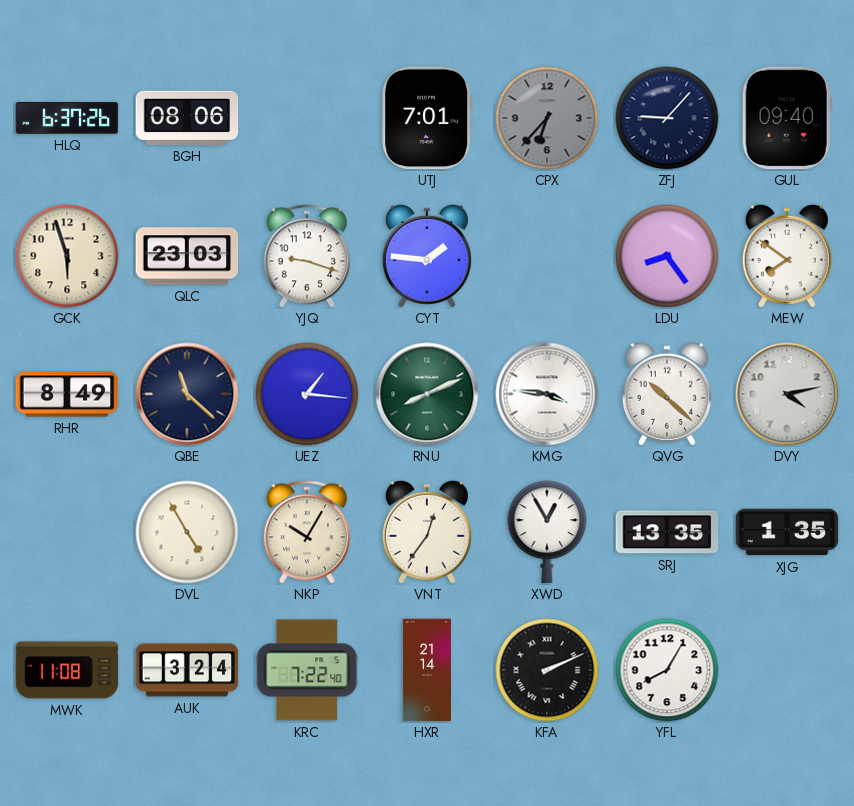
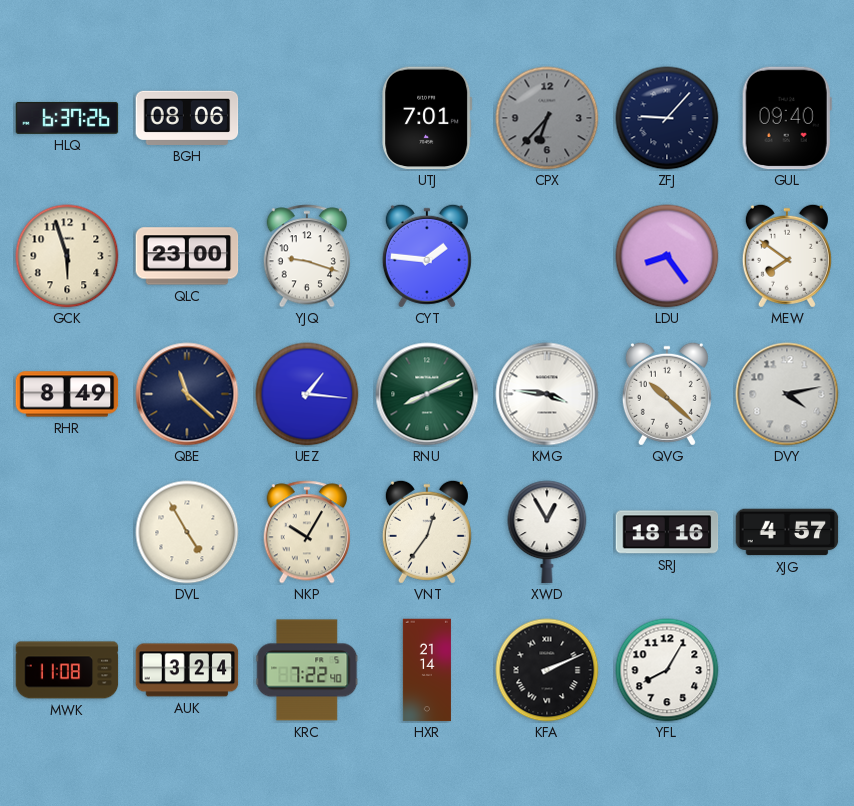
QLC: 23:03 -> 23:00 (187, 256)
SRJ: 13:35 -> 18:16 (667, 532)
XJG: 1:35 -> 4:57 (787, 532)
